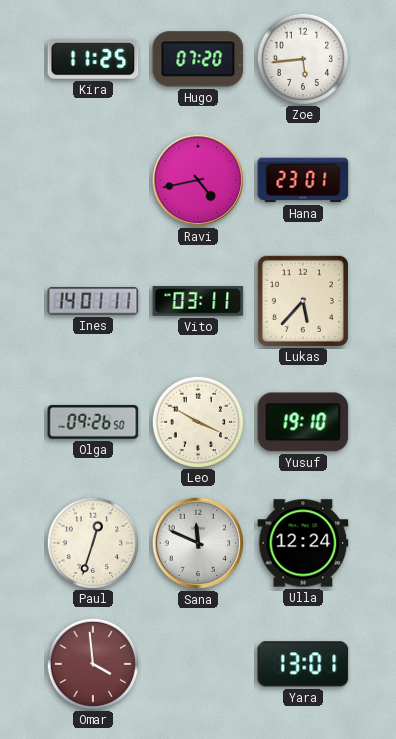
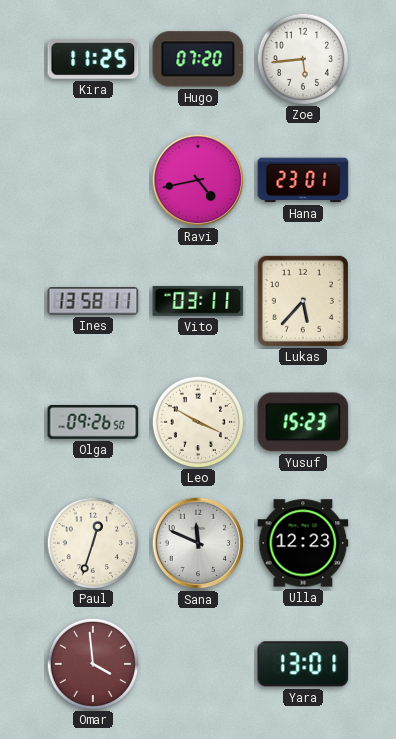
Ines: 14:01 -> 13:58 (93, 301)
Yusuf: 19:10 -> 15:23 (303, 422)
Ulla: 12:24 -> 12:23 (303, 543)
